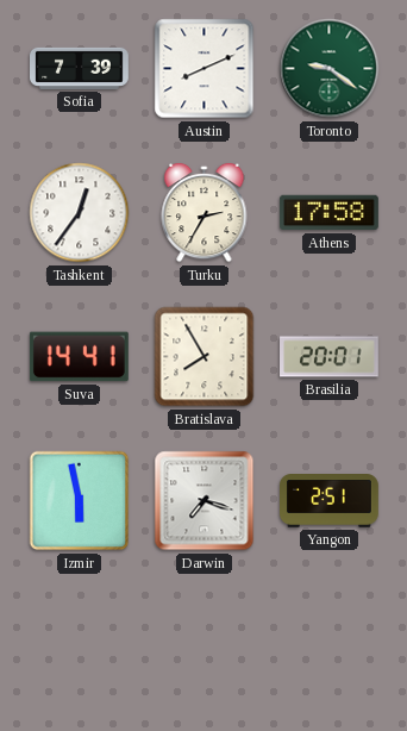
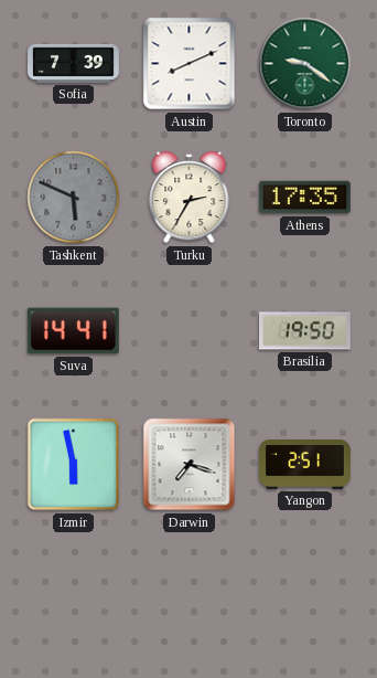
Tashkent: 12:36 -> 5:49 (74, 198)
Tashkent dial: white -> grey (74, 198)
Athens: 17:58 -> 17:35 (305, 198)
Bratislava: 7:55 -> none (205, 357)
Brasilia: 20:01 -> 19:50 (305, 331)
